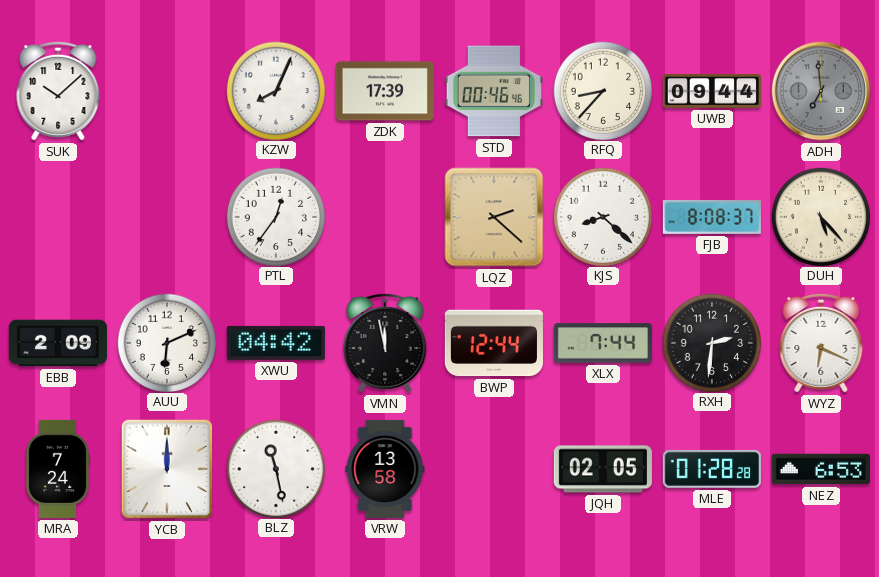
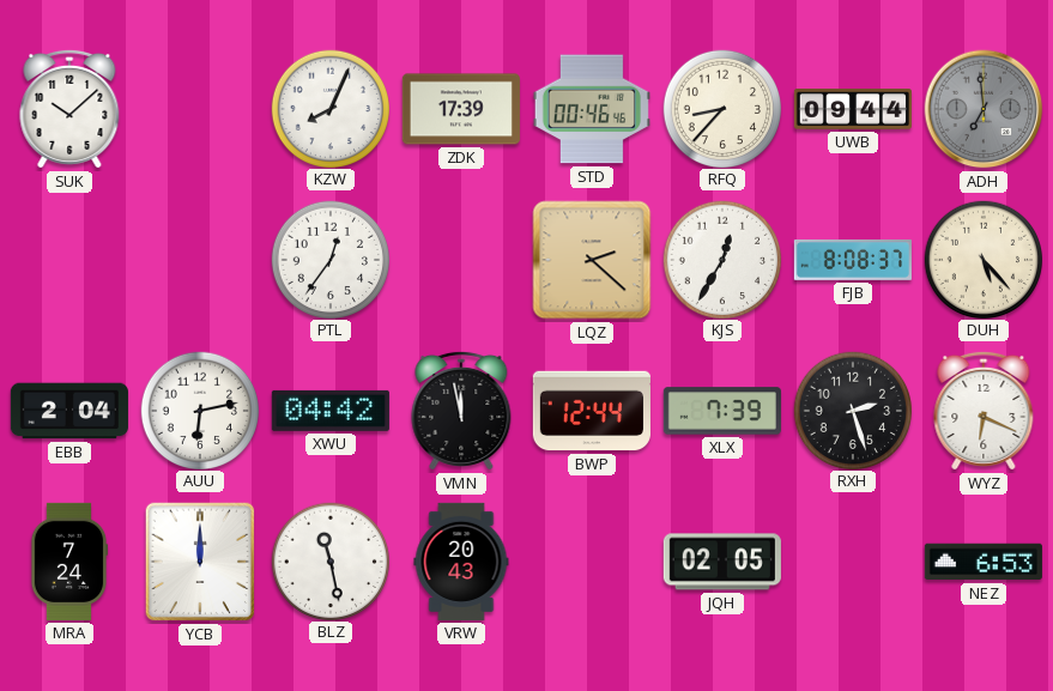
KJS: 8:22 -> 12:35 (721, 259)
EBB: 2:09 -> 2:04 (69, 411)
AUU: 6:11 -> 6:13 (199, 410)
XLX: 7:44 -> 7:39 (722, 411)
RXH: 2:31 -> 2:27 (852, 410)
VRW: 13:58 -> 20:43 (461, 562)
MLE: 01:28 -> none (712, 469)
